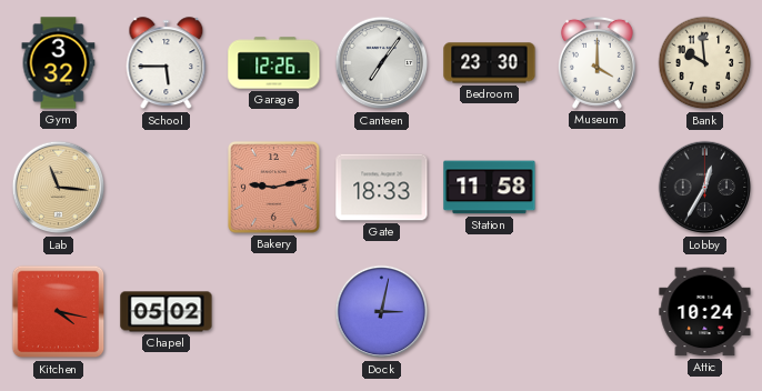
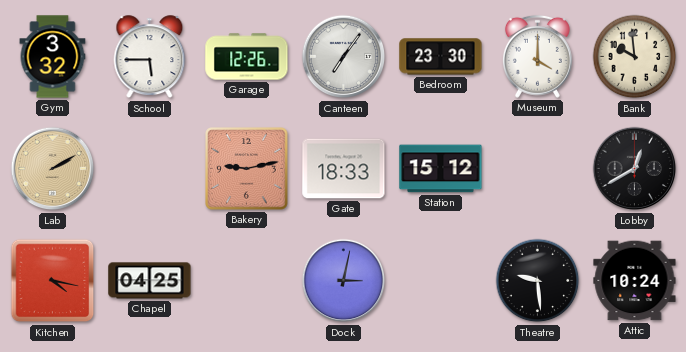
Lab: 11:16 -> 2:10 (53, 169)
Station: 11:58 -> 15:12 (441, 169)
Lobby: 12:35 -> 12:40 (635, 169)
Chapel: 05:02 -> 04:25 (150, 281)
Theatre: none -> 9:29 (538, 281)
